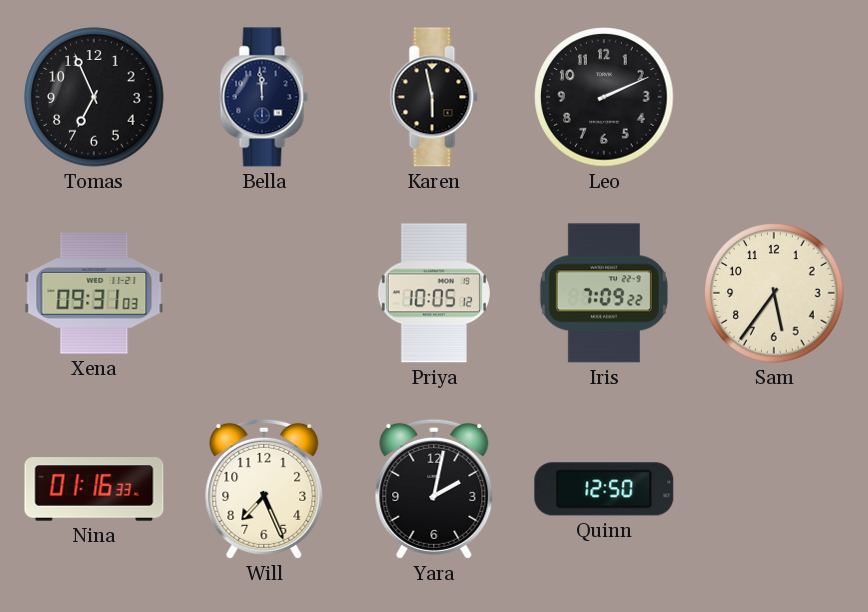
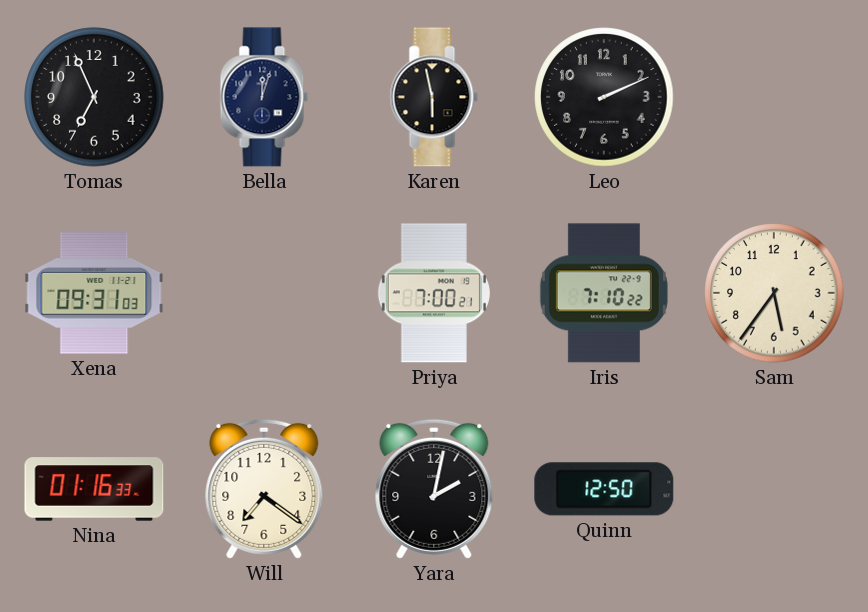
Bella: 11:59 -> 12:03 (264, 97)
Priya: 10:05 -> 7:00 (434, 293)
Iris: 7:09 -> 7:10 (604, 293)
Will: 7:26 -> 7:21 (264, 489)
